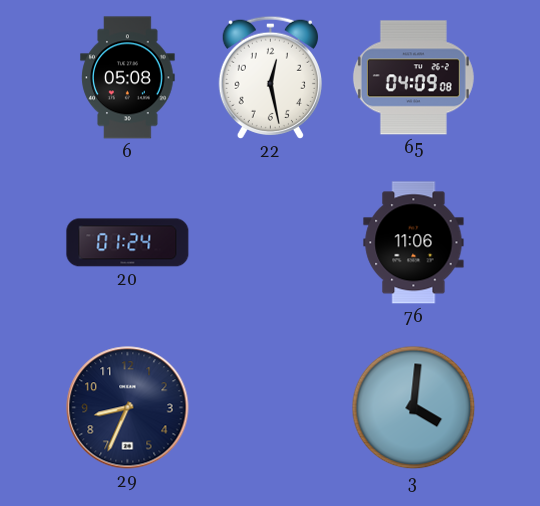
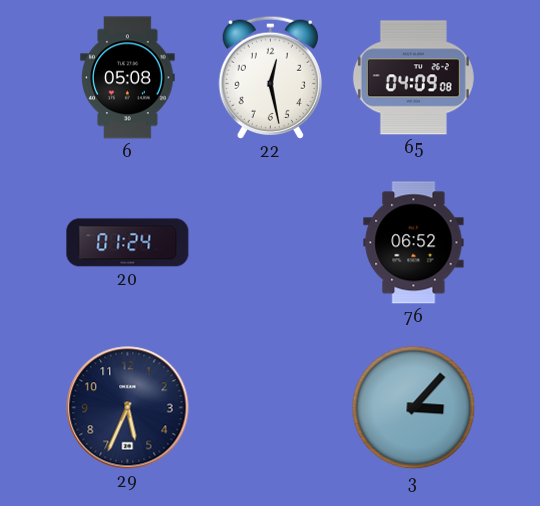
76: 11:06 -> 06:52 (414, 243)
29: 8:34 -> 5:34 (128, 408)
3: 4:01 -> 3:07 (414, 408)
